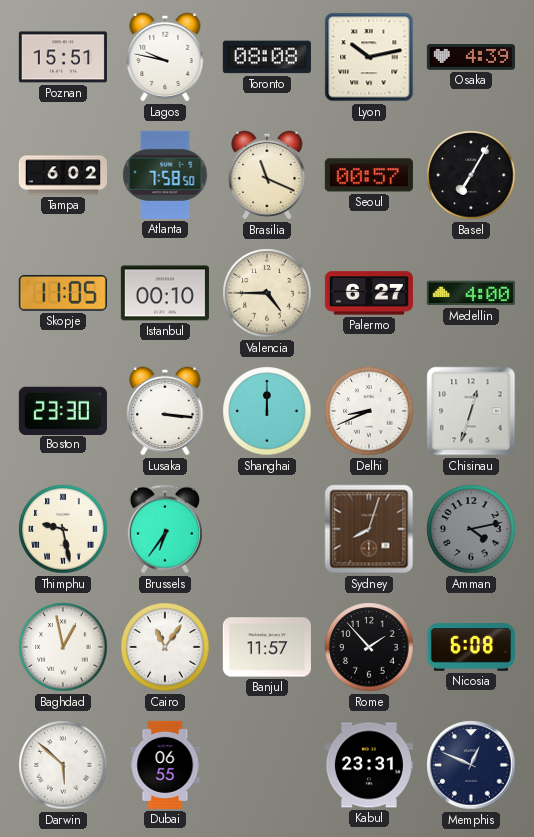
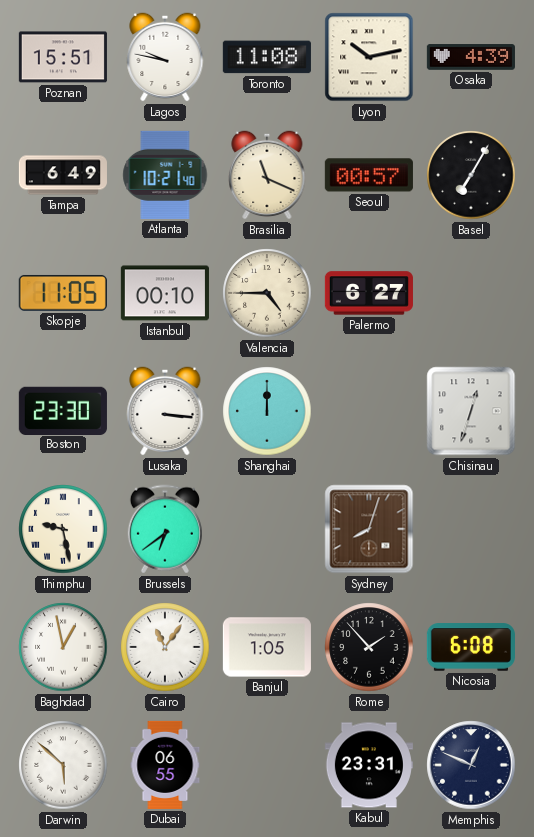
Toronto: 08:08 -> 11:08 (267, 57)
Tampa: 6:02 -> 6:49 (63, 175)
Atlanta: 7:58 -> 10:21 (165, 175)
Medellin: 4:00 -> none (471, 293)
Delhi: 8:41 -> none (369, 411)
Brussels: 6:36 -> 6:39 (165, 529)
Amman: 4:13 -> none (471, 529)
Banjul: 11:57 -> 1:05 (267, 647)
